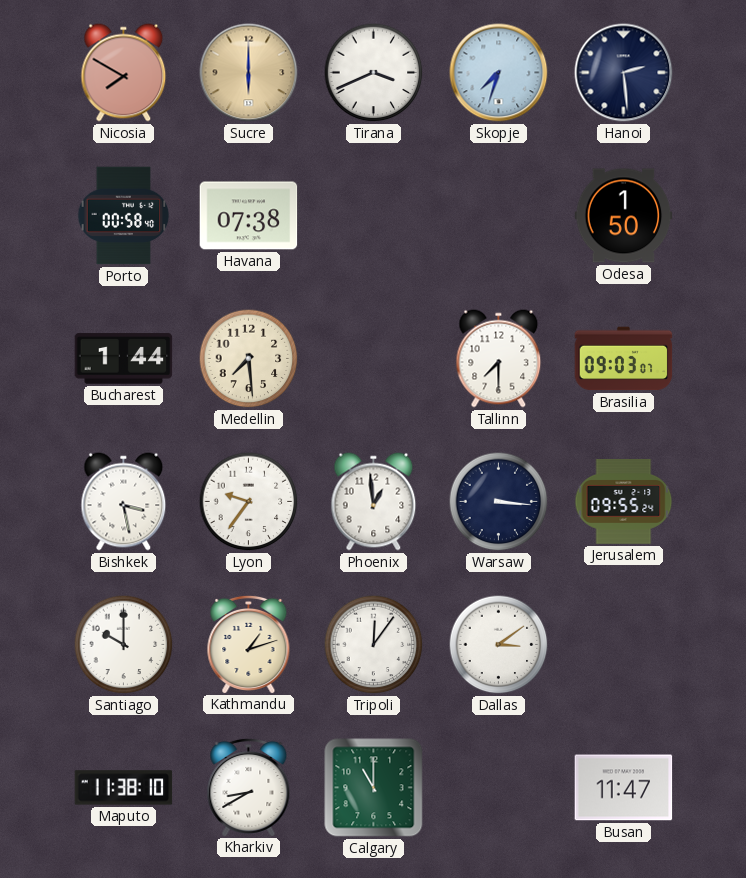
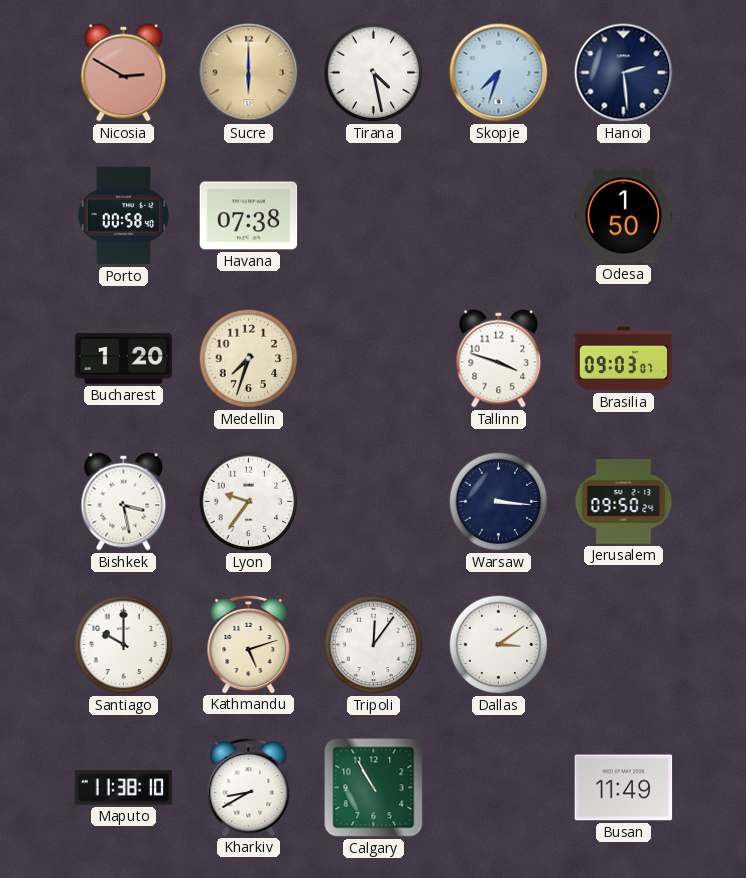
Nicosia: 7:50 -> 2:50 (124, 73)
Tirana: 3:41 -> 4:28 (374, 73)
Bucharest: 1:44 -> 1:20 (124, 359)
Medellin: 7:29 -> 7:33 (249, 359)
Tallinn: 7:30 -> 3:48 (499, 359)
Phoenix: 12:59 -> none (374, 502)
Jerusalem: 09:55 -> 09:50 (624, 502)
Kathmandu: 1:12 -> 5:12 (249, 644)
Calgary: 11:00 -> 10:55 (374, 788)
Busan: 11:47 -> 11:49 (624, 788)
